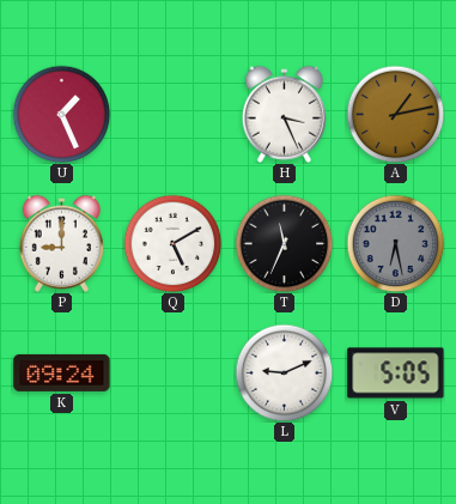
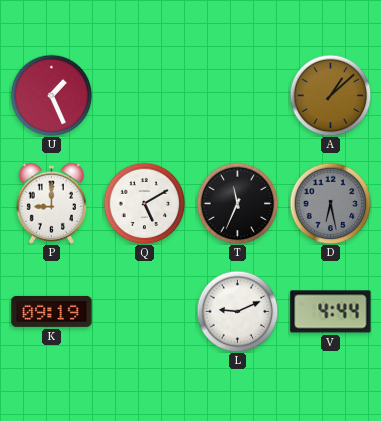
H: 3:26 -> none (284, 114)
A: 1:13 -> 1:08 (330, 95)
K: 09:24 -> 09:19 (52, 311)
V: 5:05 -> 4:44 (331, 312)
